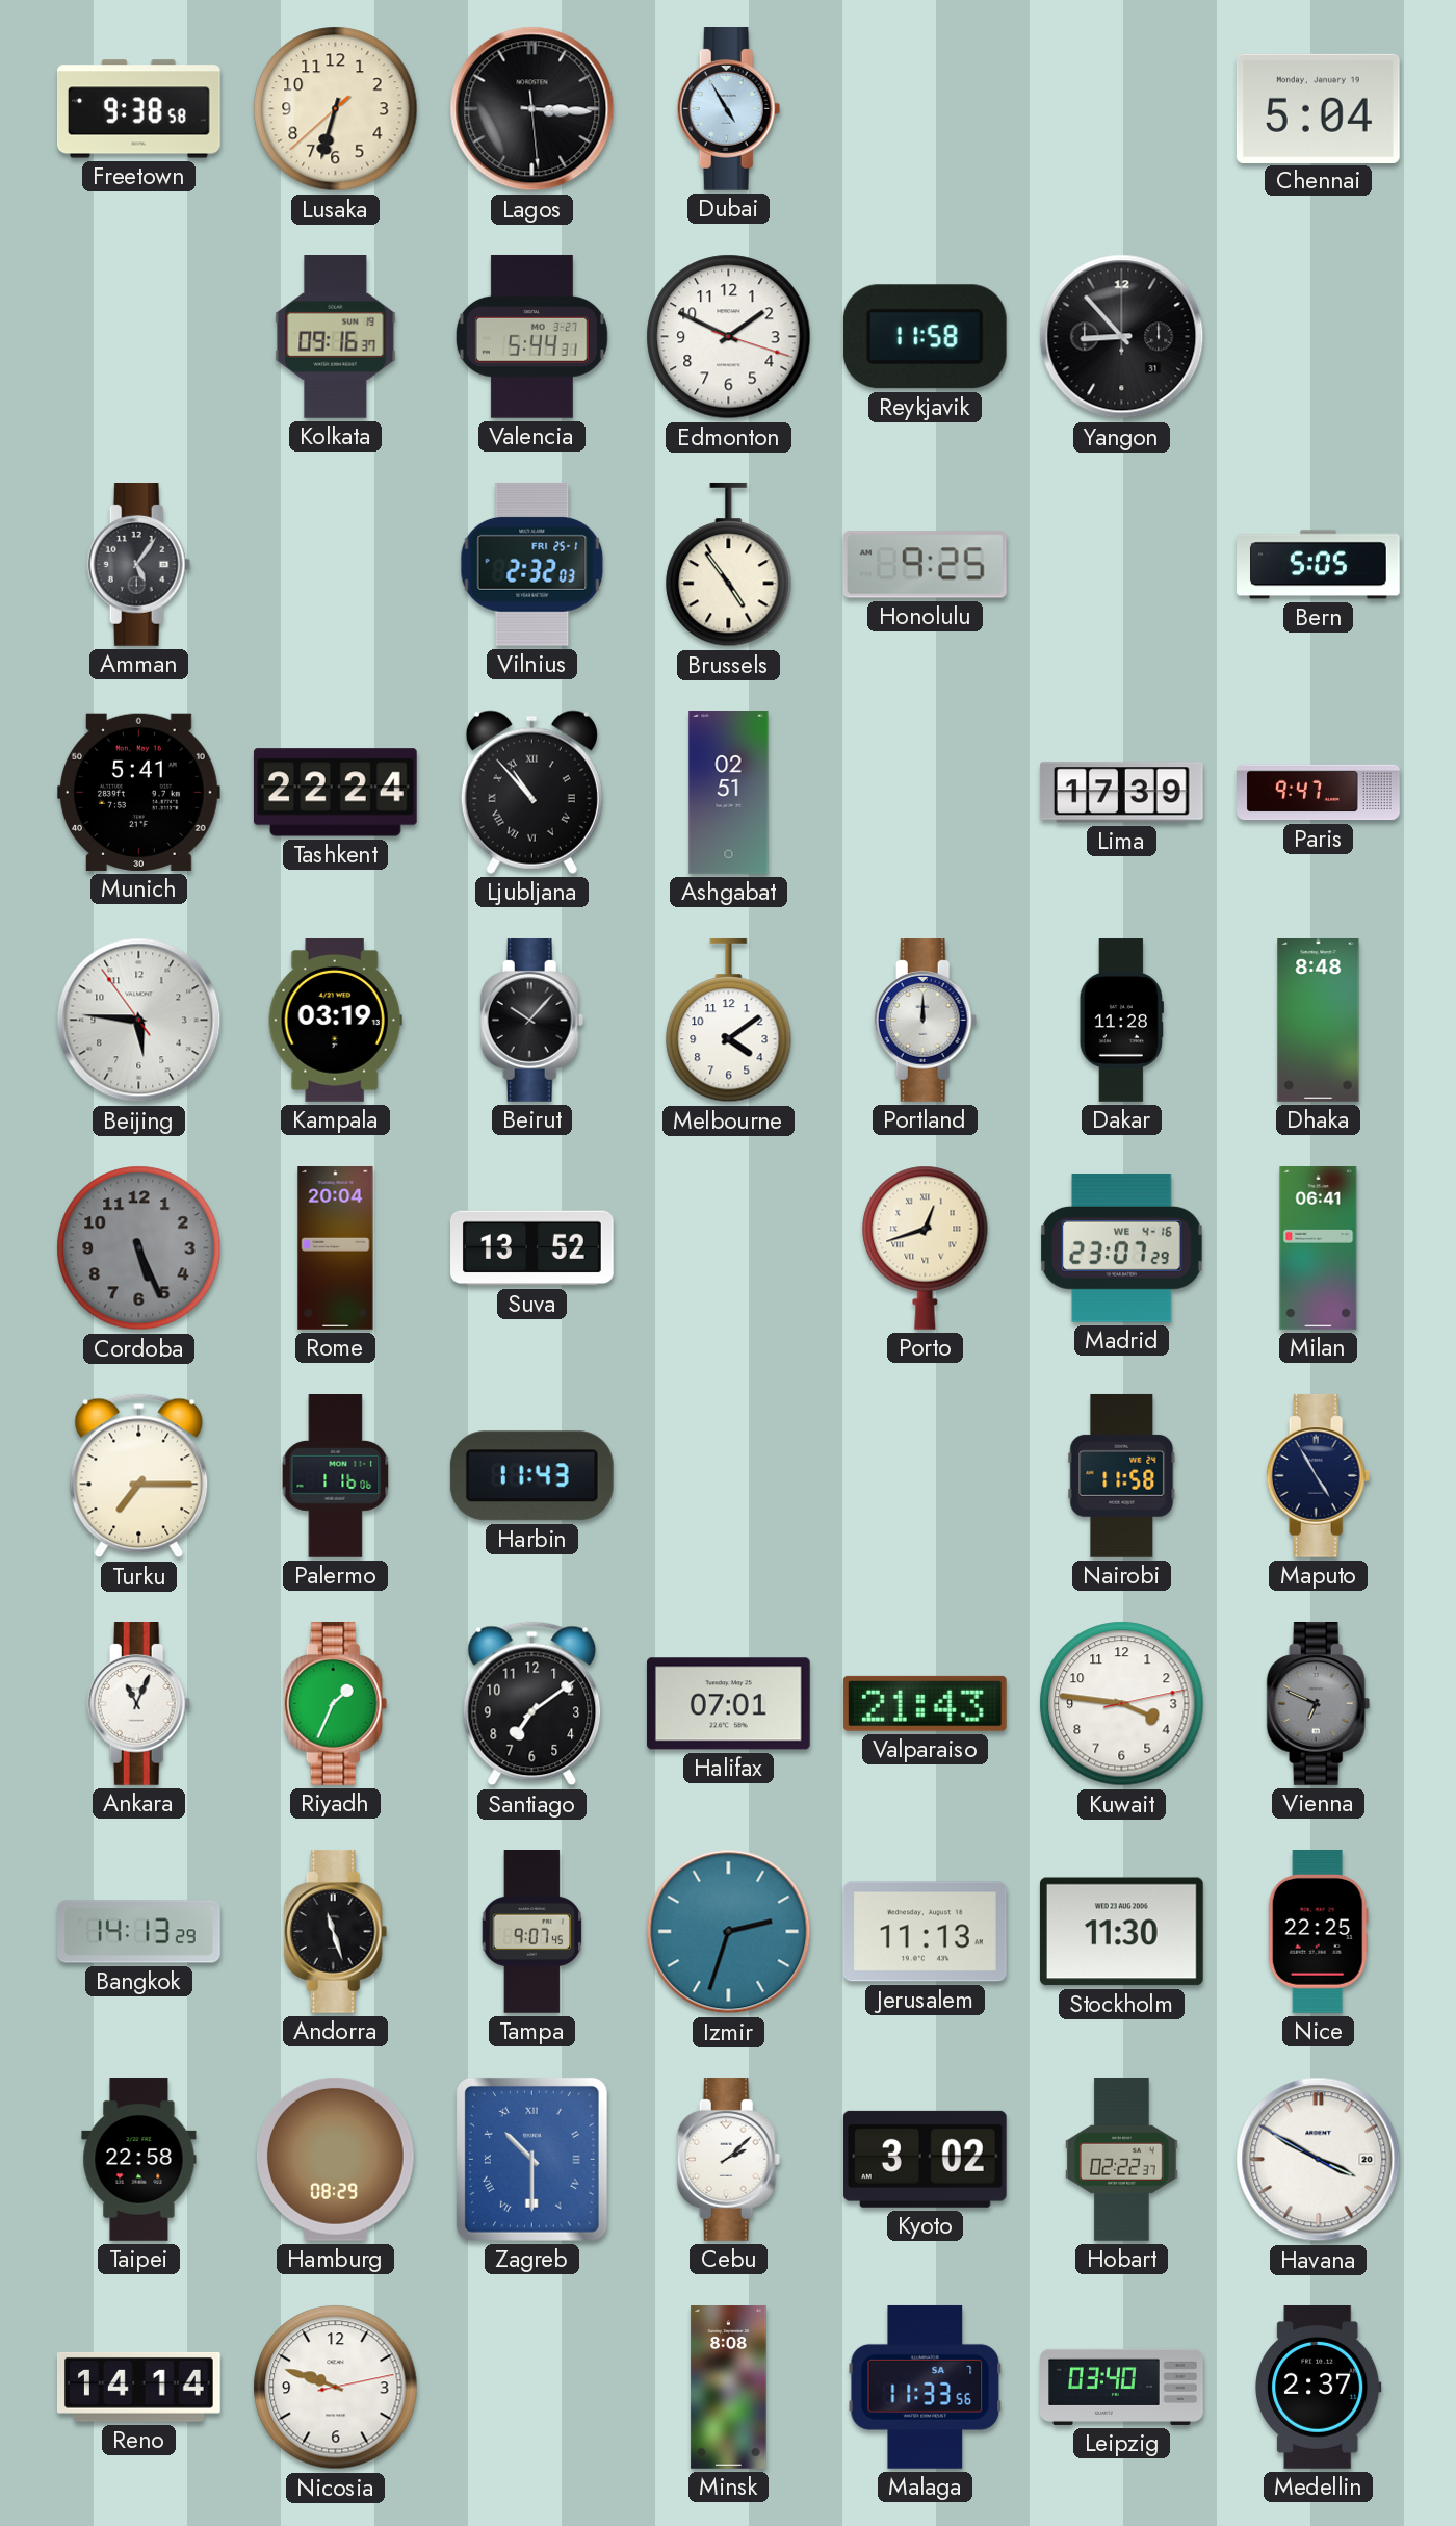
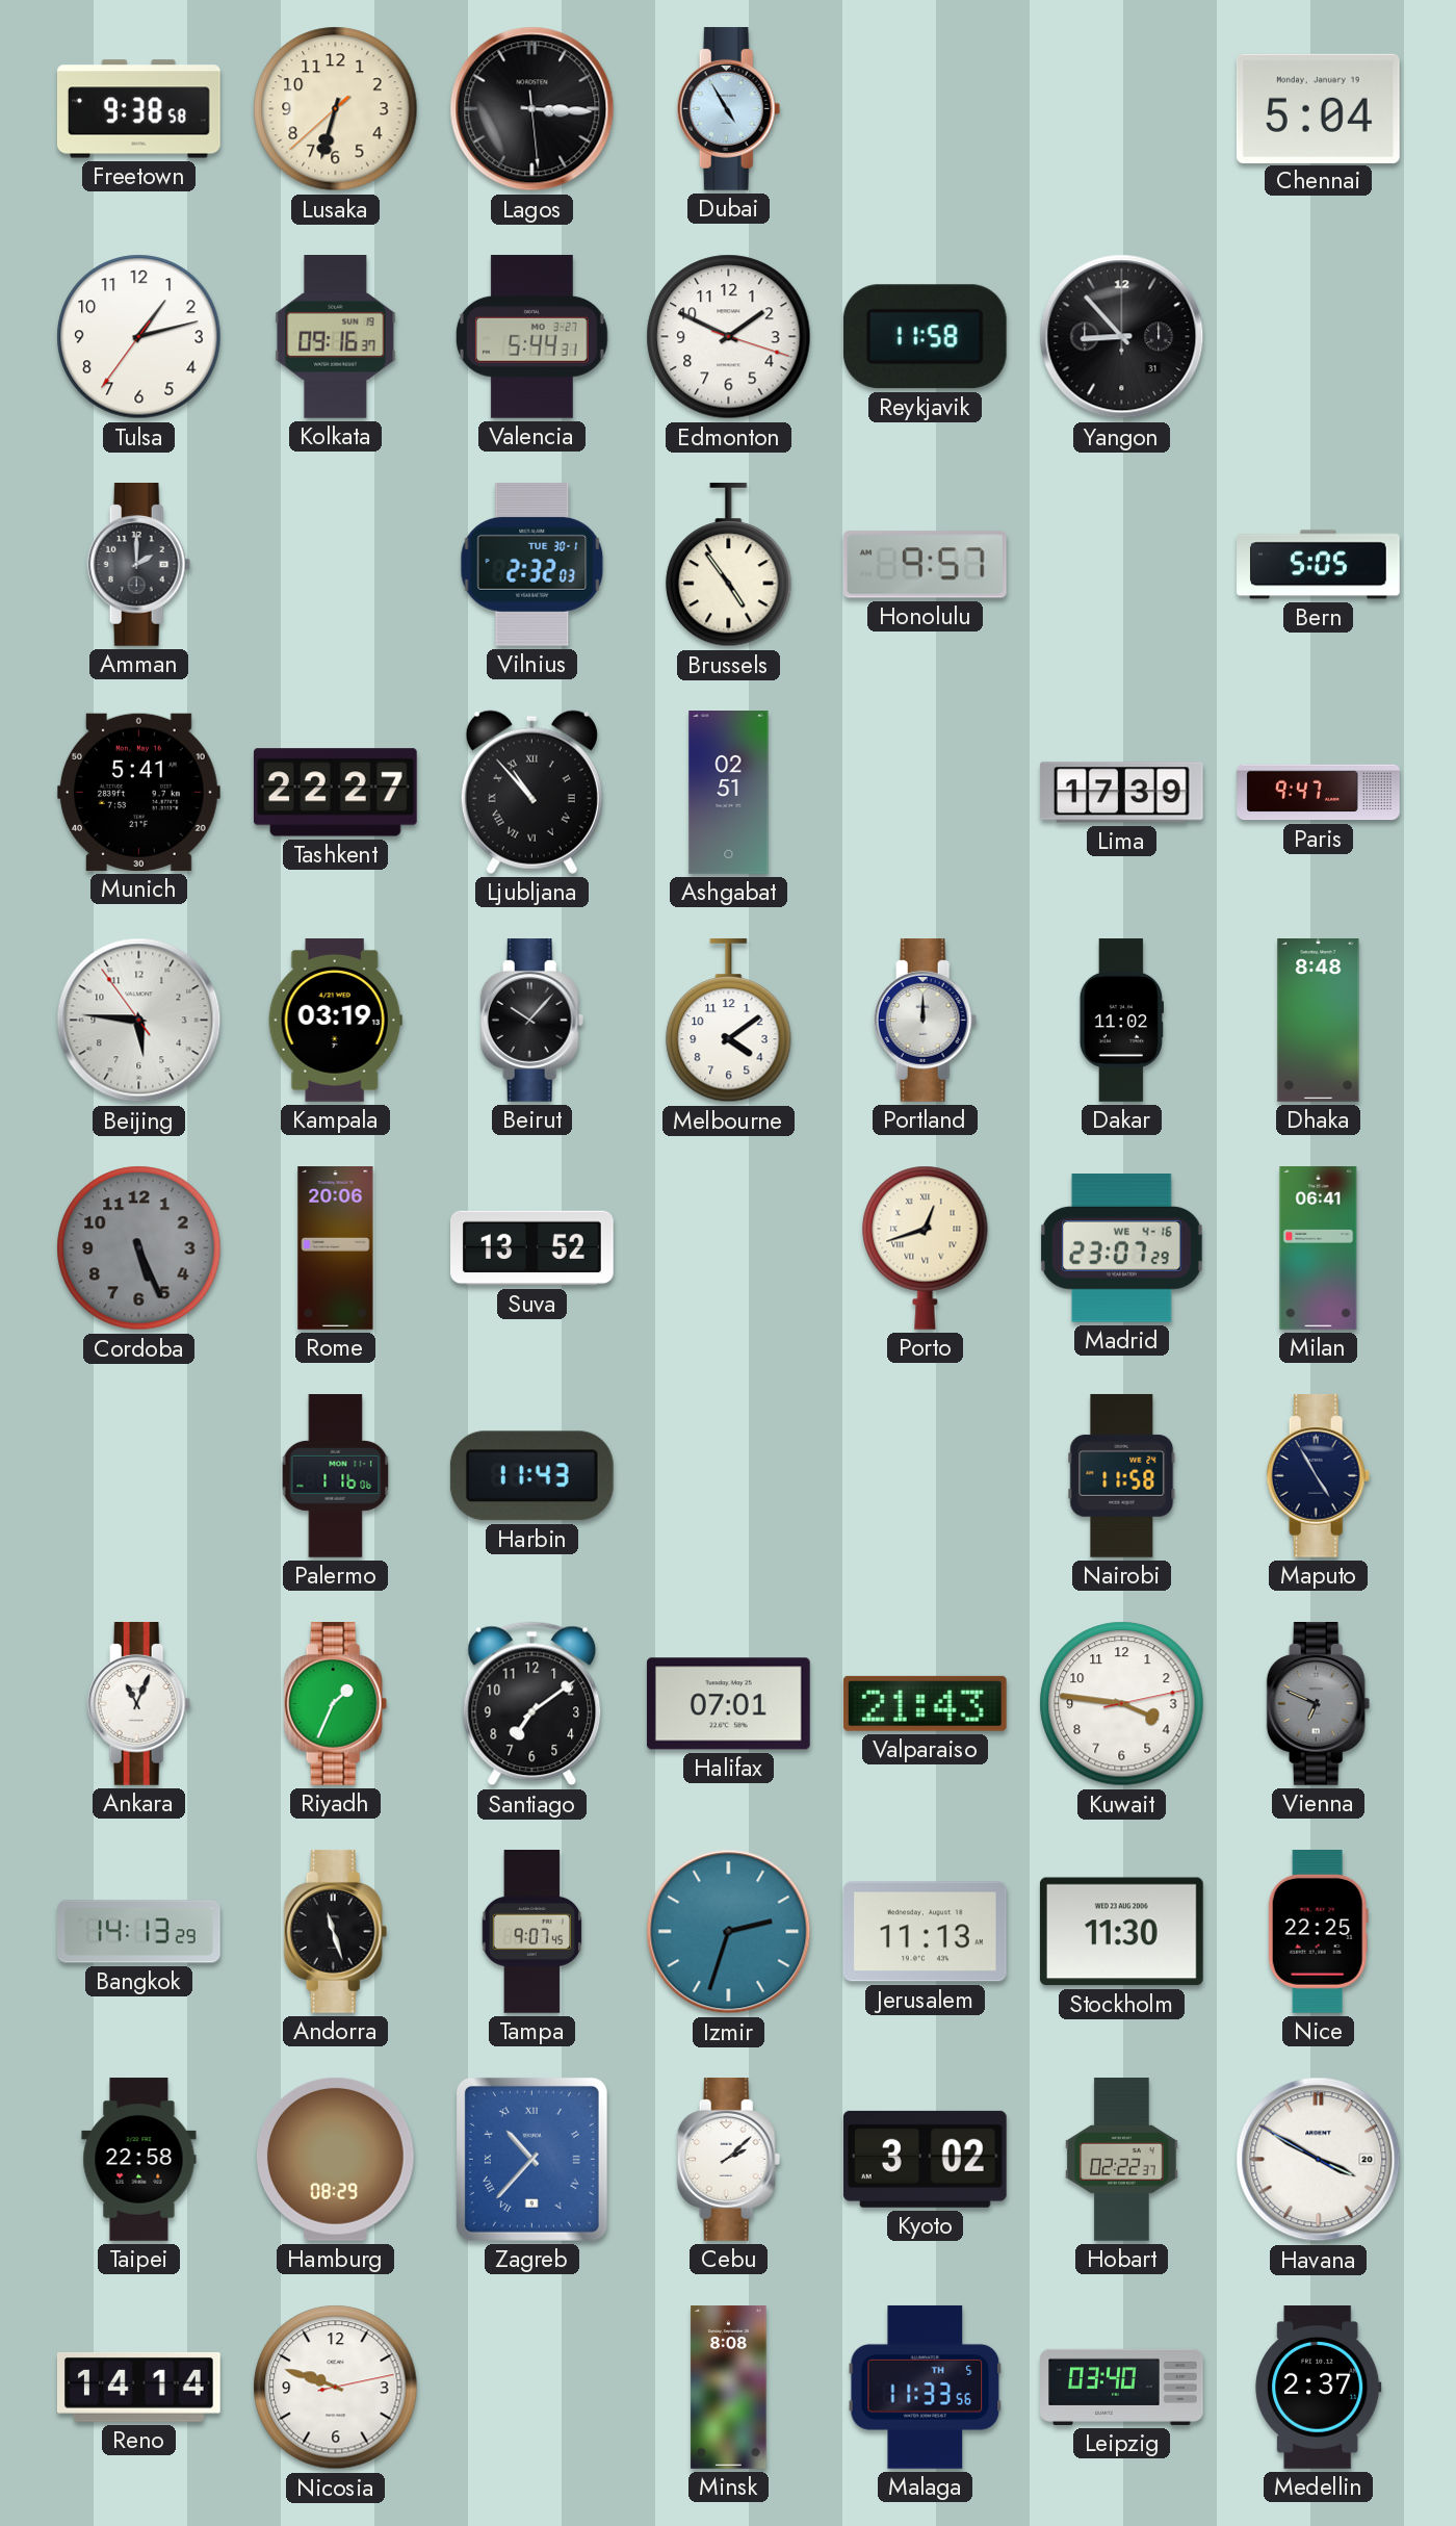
Tulsa: none -> 1:12 (139, 337)
Amman: 5:06 -> 2:00 (139, 565)
Vilnius date: FRI 25-1 -> TUE 30-1 (532, 564)
Honolulu: 9:25 -> 9:57 (925, 565)
Tashkent: 22:24 -> 22:27 (335, 793)
Dakar: 11:28 -> 11:02 (1121, 1021)
Rome: 20:04 -> 20:06 (336, 1248)
Turku: 7:15 -> none (139, 1476)
Zagreb: 10:30 -> 10:37 (531, 2159)
Malaga date: SA 7 -> TH 5 (926, 2387)
